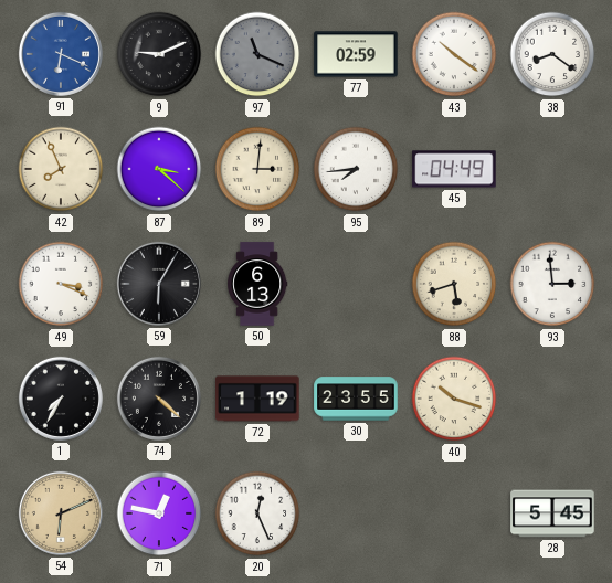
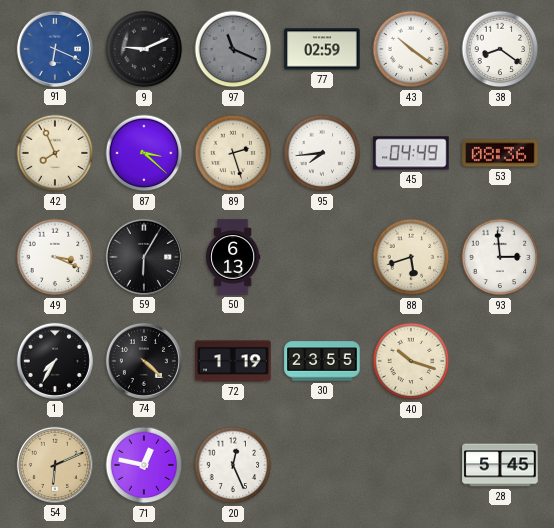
89: 3:01 -> 2:27 (233, 153)
53: none -> 08:36 (500, 153)
